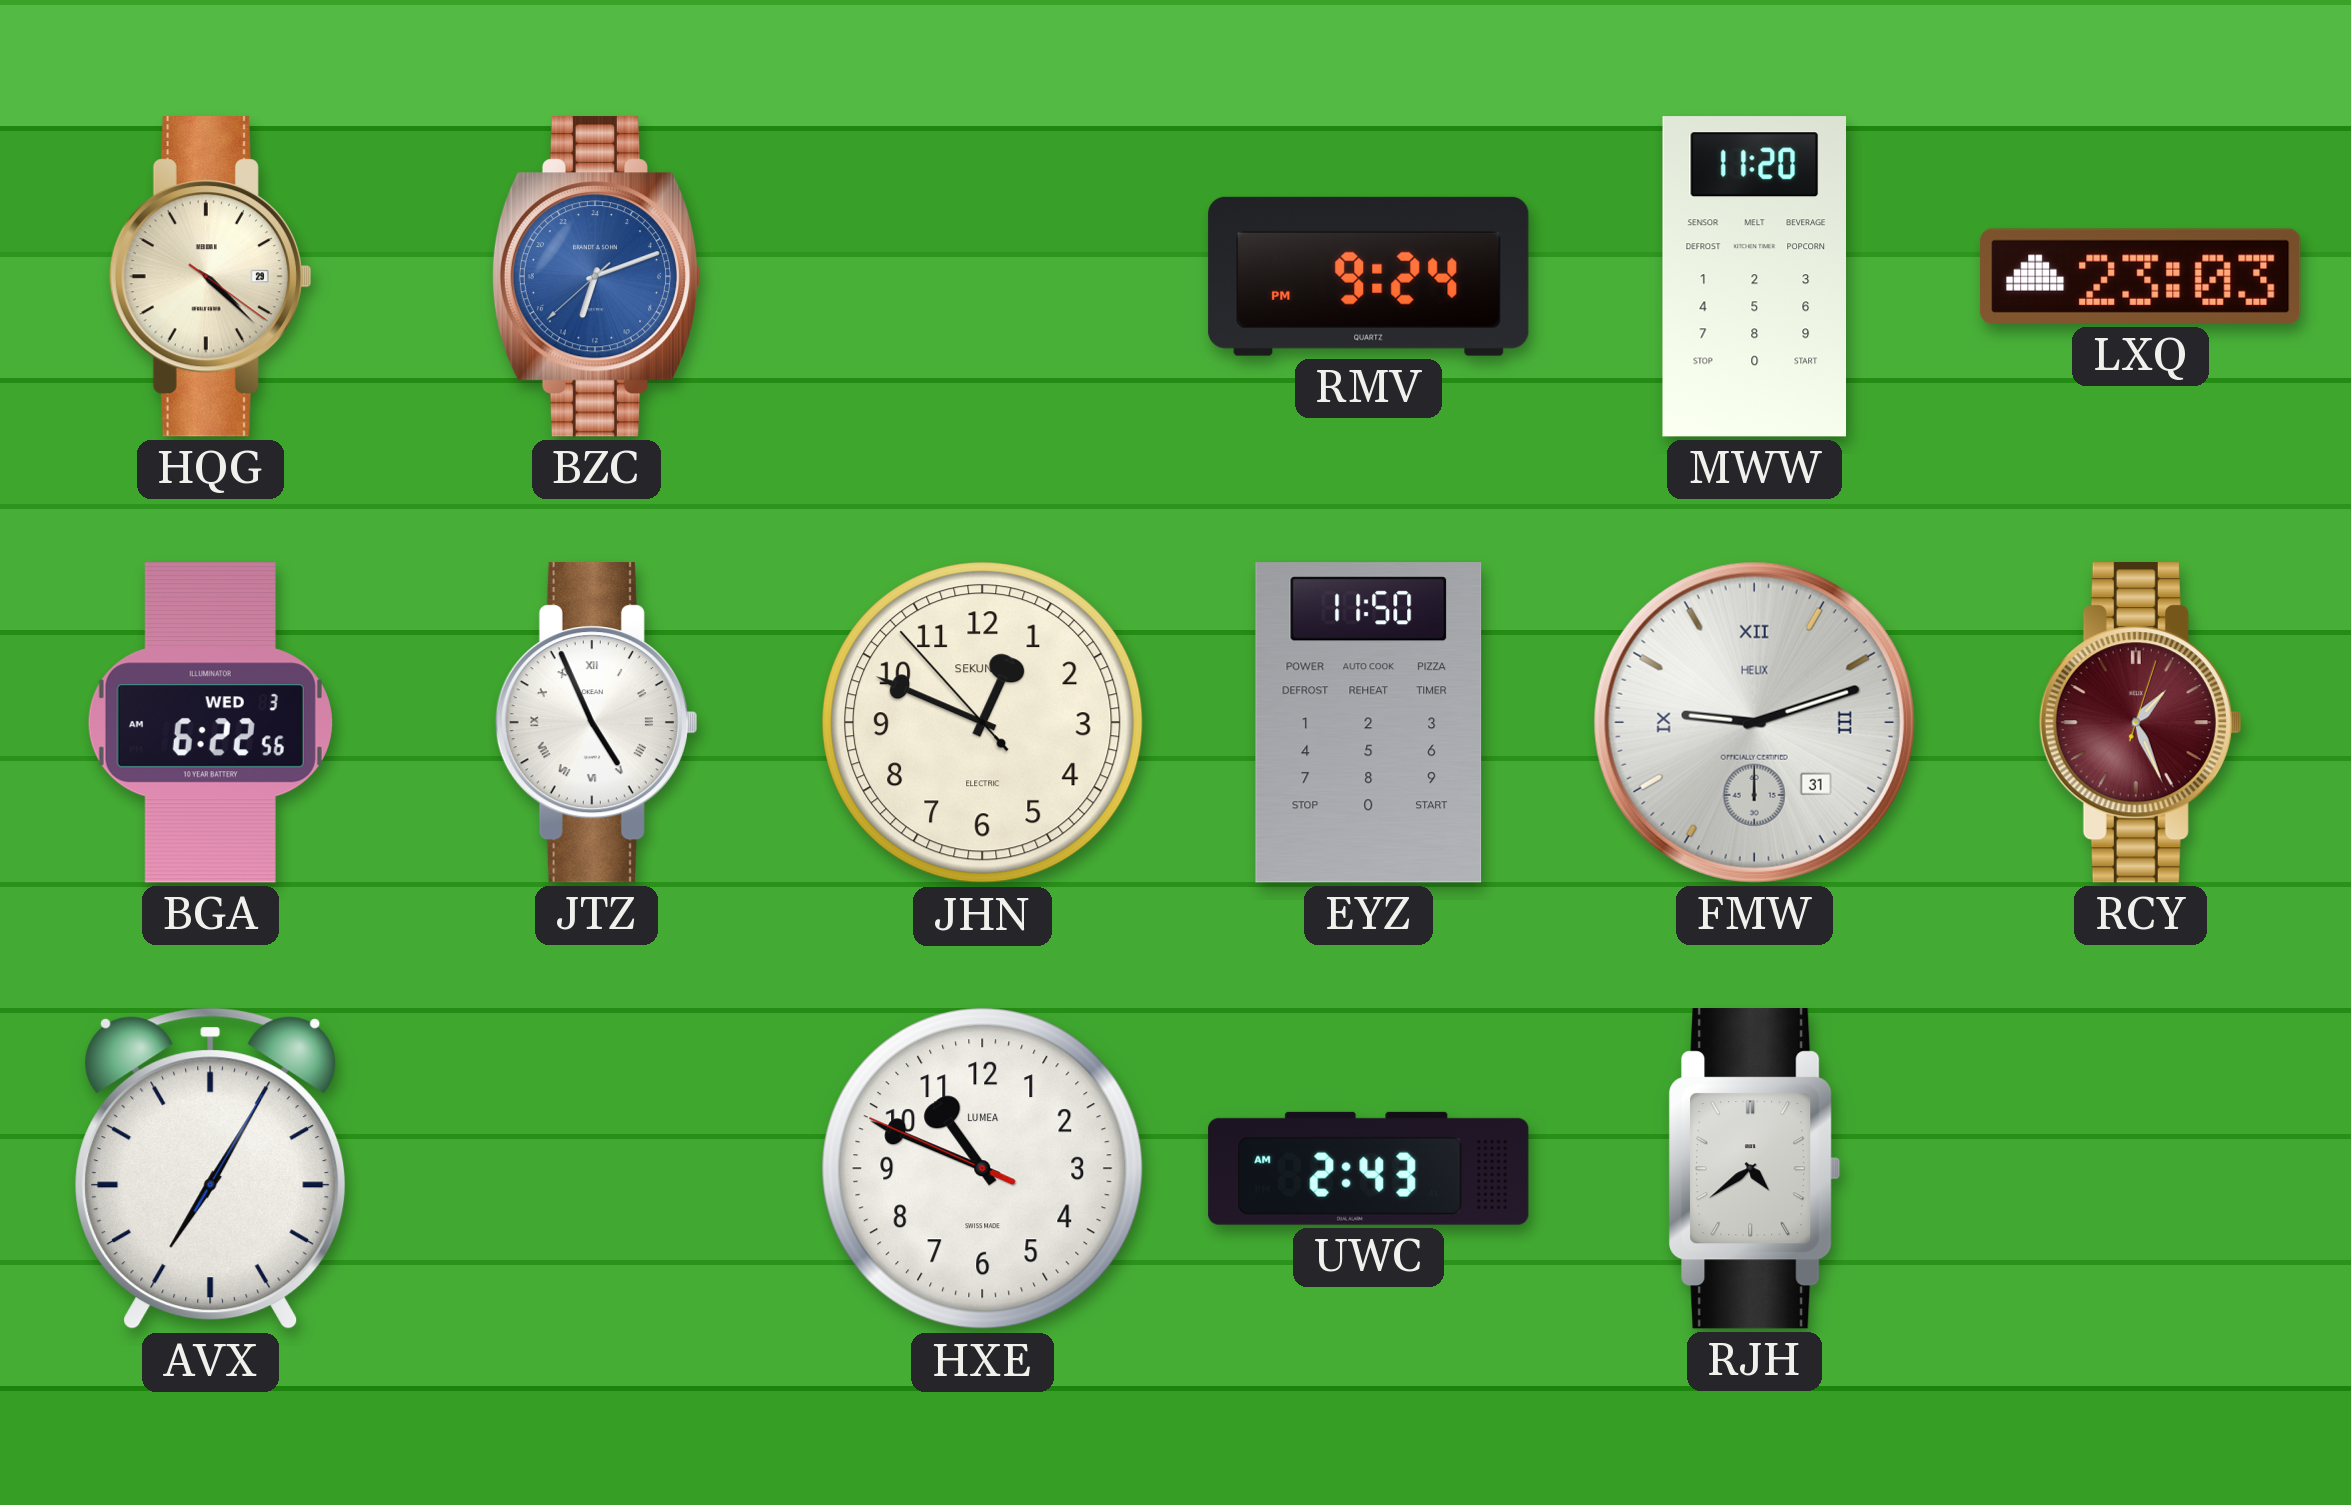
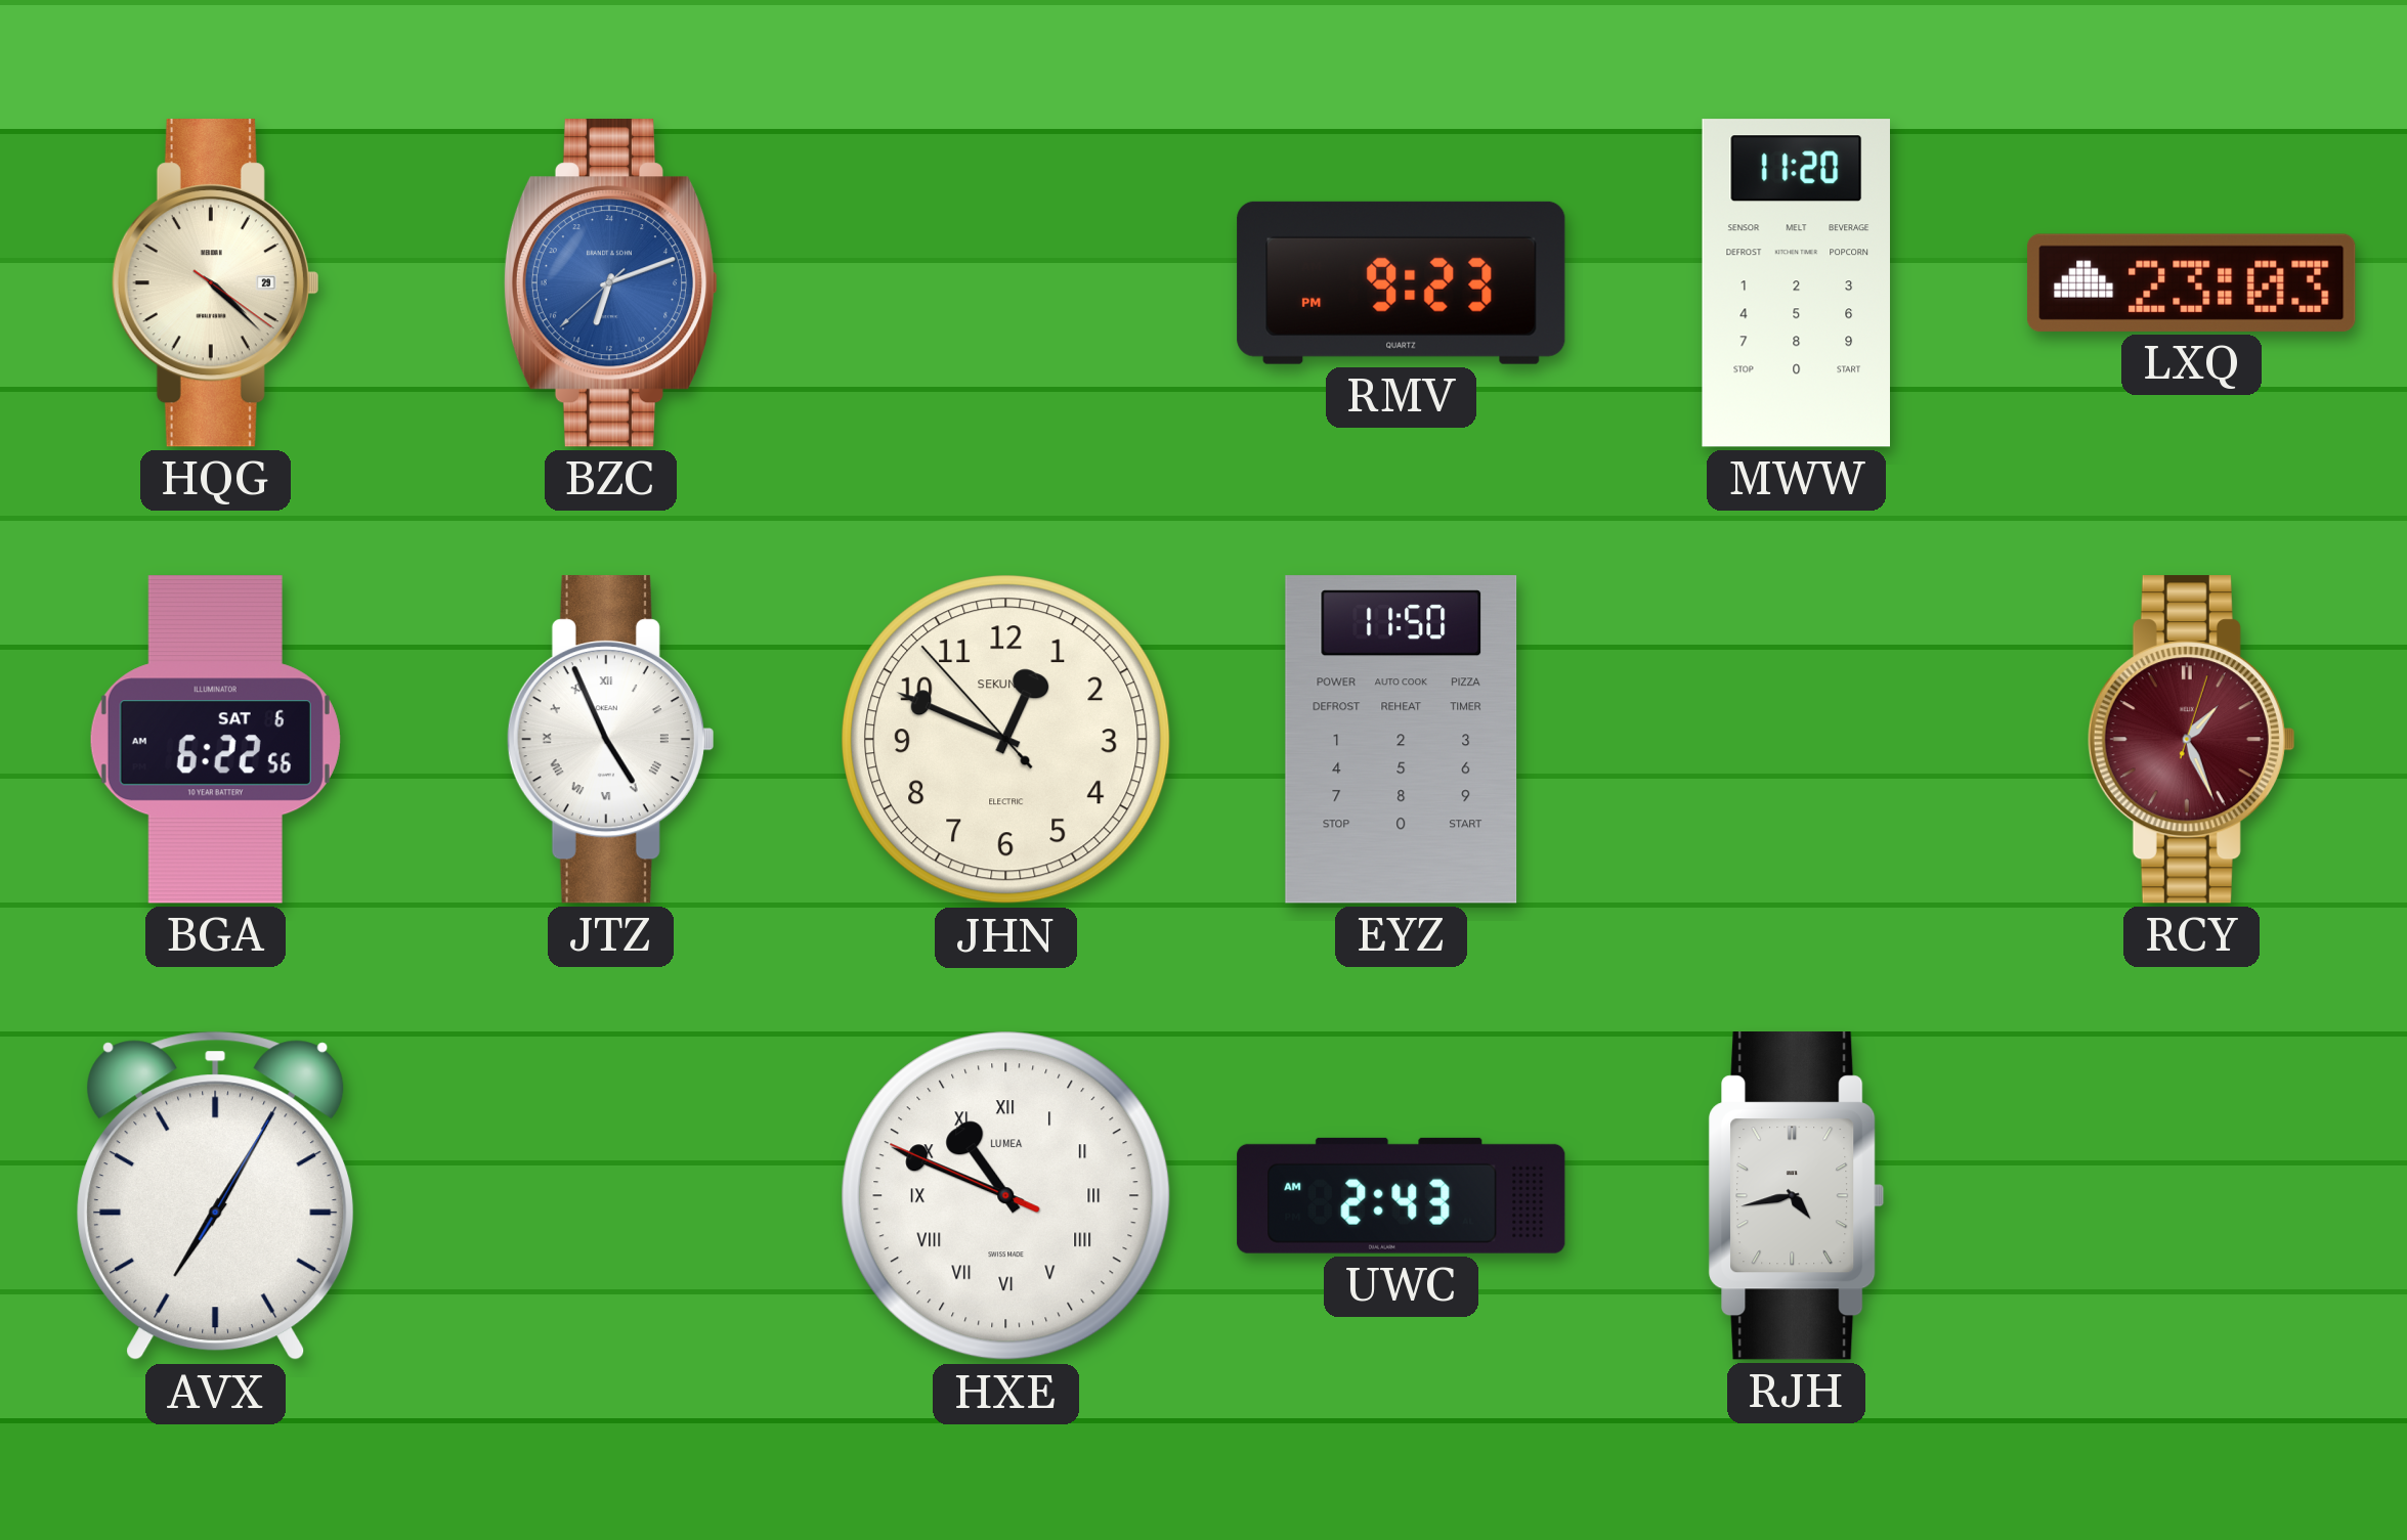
RMV: 9:24 -> 9:23 (1402, 282)
BGA date: WED 3 -> SAT 6 (215, 740)
FMW: 9:12 -> none (1754, 722)
HXE numerals: Arabic -> Roman (1006, 1196)
RJH: 4:39 -> 4:43 (1797, 1196)
